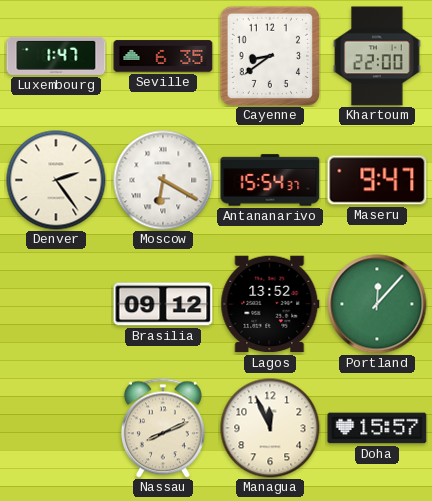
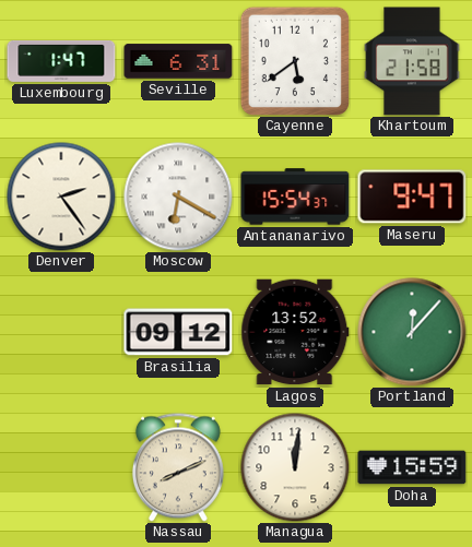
Seville: 6:35 -> 6:31 (178, 61)
Cayenne: 8:39 -> 5:39 (294, 60)
Khartoum: 22:00 -> 21:58 (412, 61)
Managua: 11:56 -> 12:01 (295, 467)
Doha: 15:57 -> 15:59 (412, 467)
